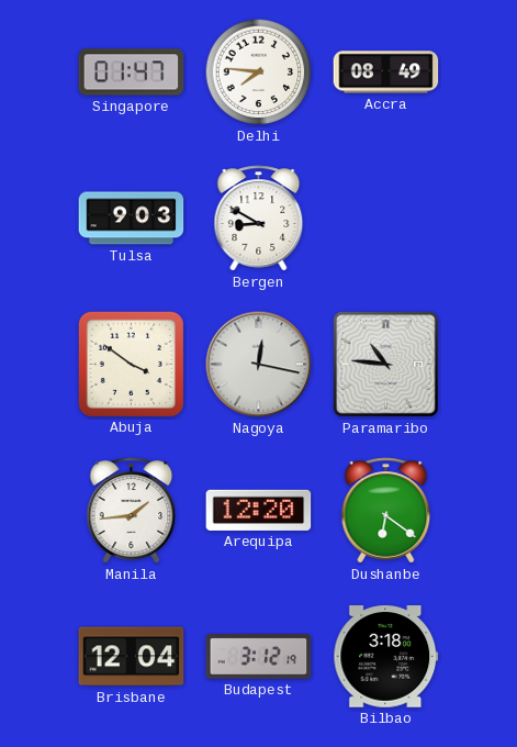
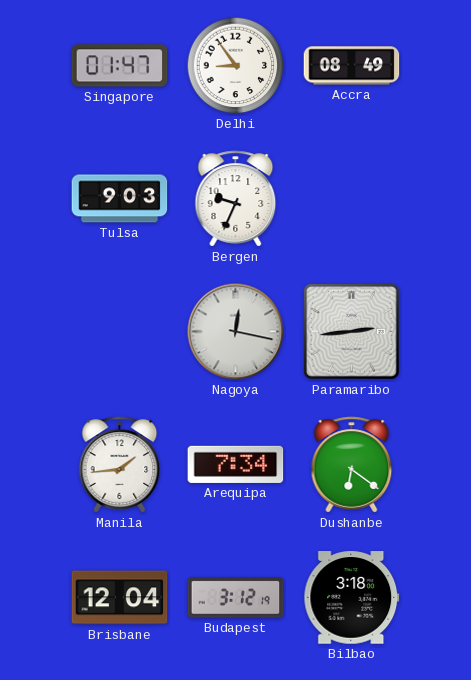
Delhi: 7:46 -> 8:54 (236, 66)
Bergen: 8:50 -> 9:34 (236, 199)
Abuja: 3:51 -> none (131, 364)
Paramaribo: 10:46 -> 2:44 (352, 332)
Arequipa: 12:20 -> 7:34 (236, 464)
